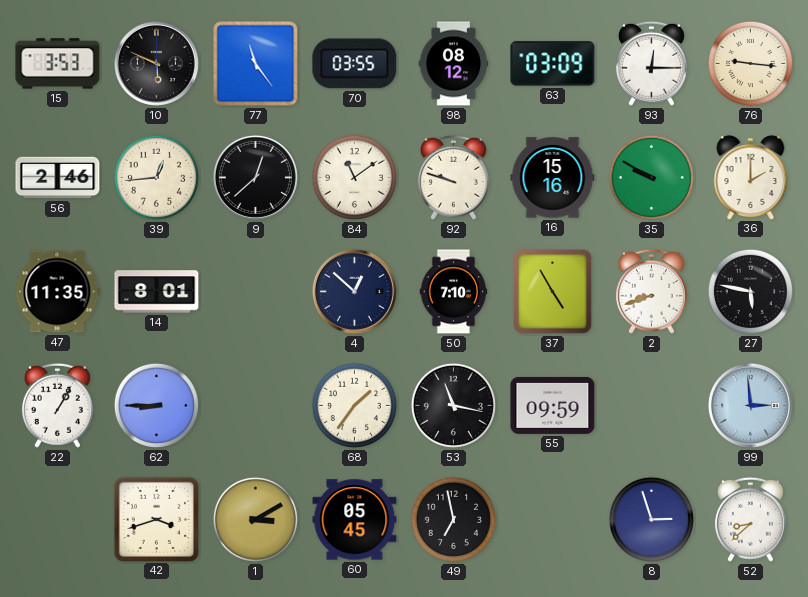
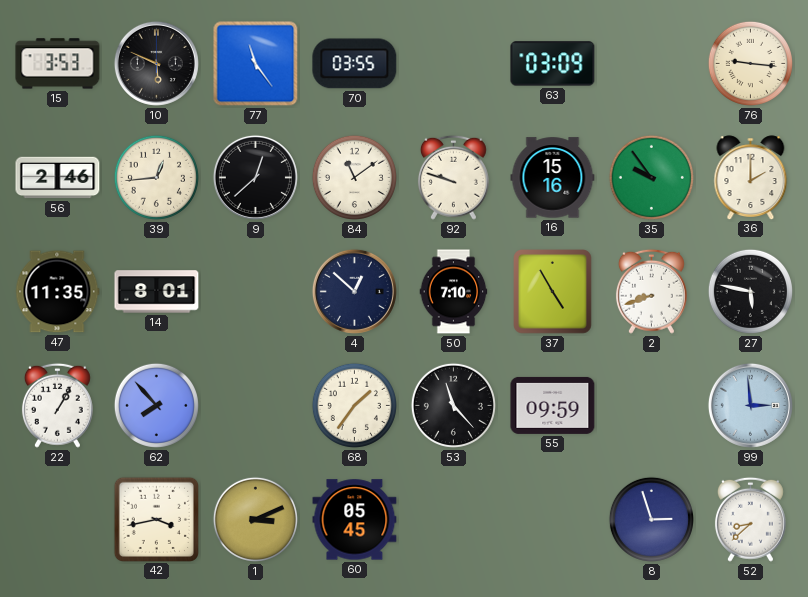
98: 08:12 -> none (454, 64)
93: 12:15 -> none (651, 63)
35: 9:50 -> 9:54 (651, 177)
62: 8:45 -> 7:53 (156, 405)
53: 11:17 -> 11:23 (453, 405)
42: 3:42 -> 3:43 (156, 519)
1: 3:10 -> 3:11 (255, 519)
49: 6:58 -> none (453, 519)
